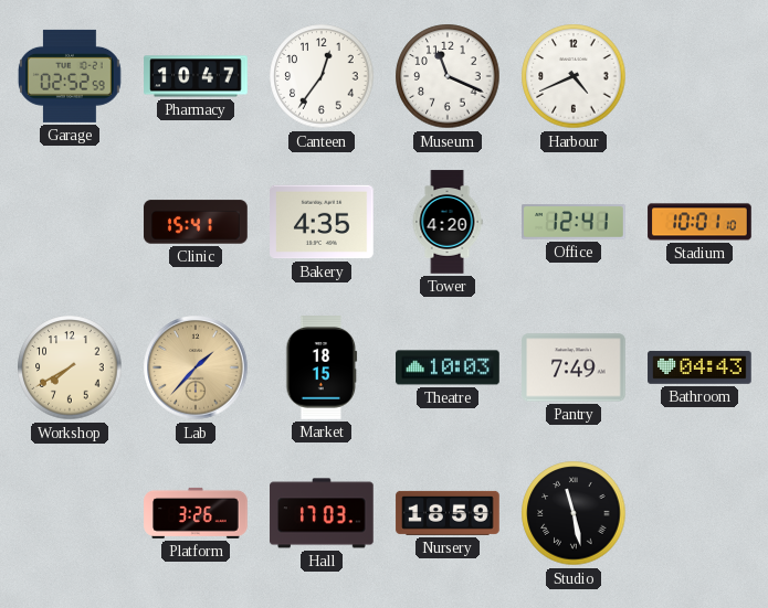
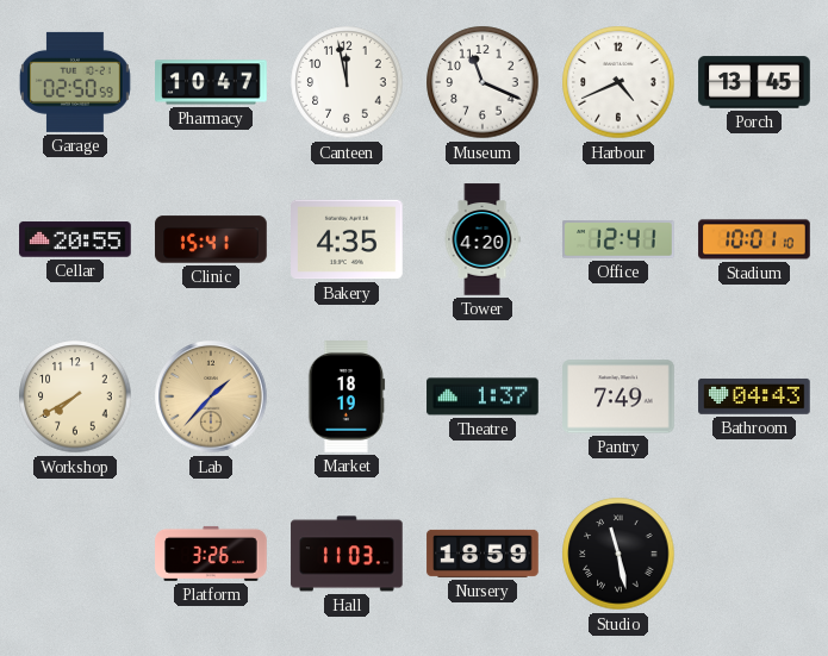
Garage: 02:52 -> 02:50 (75, 82)
Canteen: 12:36 -> 11:58 (347, 82)
Porch: none -> 13:45 (754, 82)
Cellar: none -> 20:55 (75, 239)
Market: 18:15 -> 18:19 (347, 396)
Theatre: 10:03 -> 1:37 (483, 396)
Hall: 17:03 -> 11:03 (347, 554)
